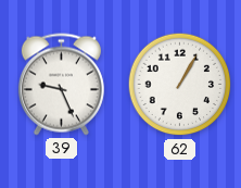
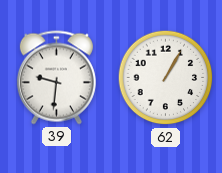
39: 9:26 -> 9:31 (56, 78)
